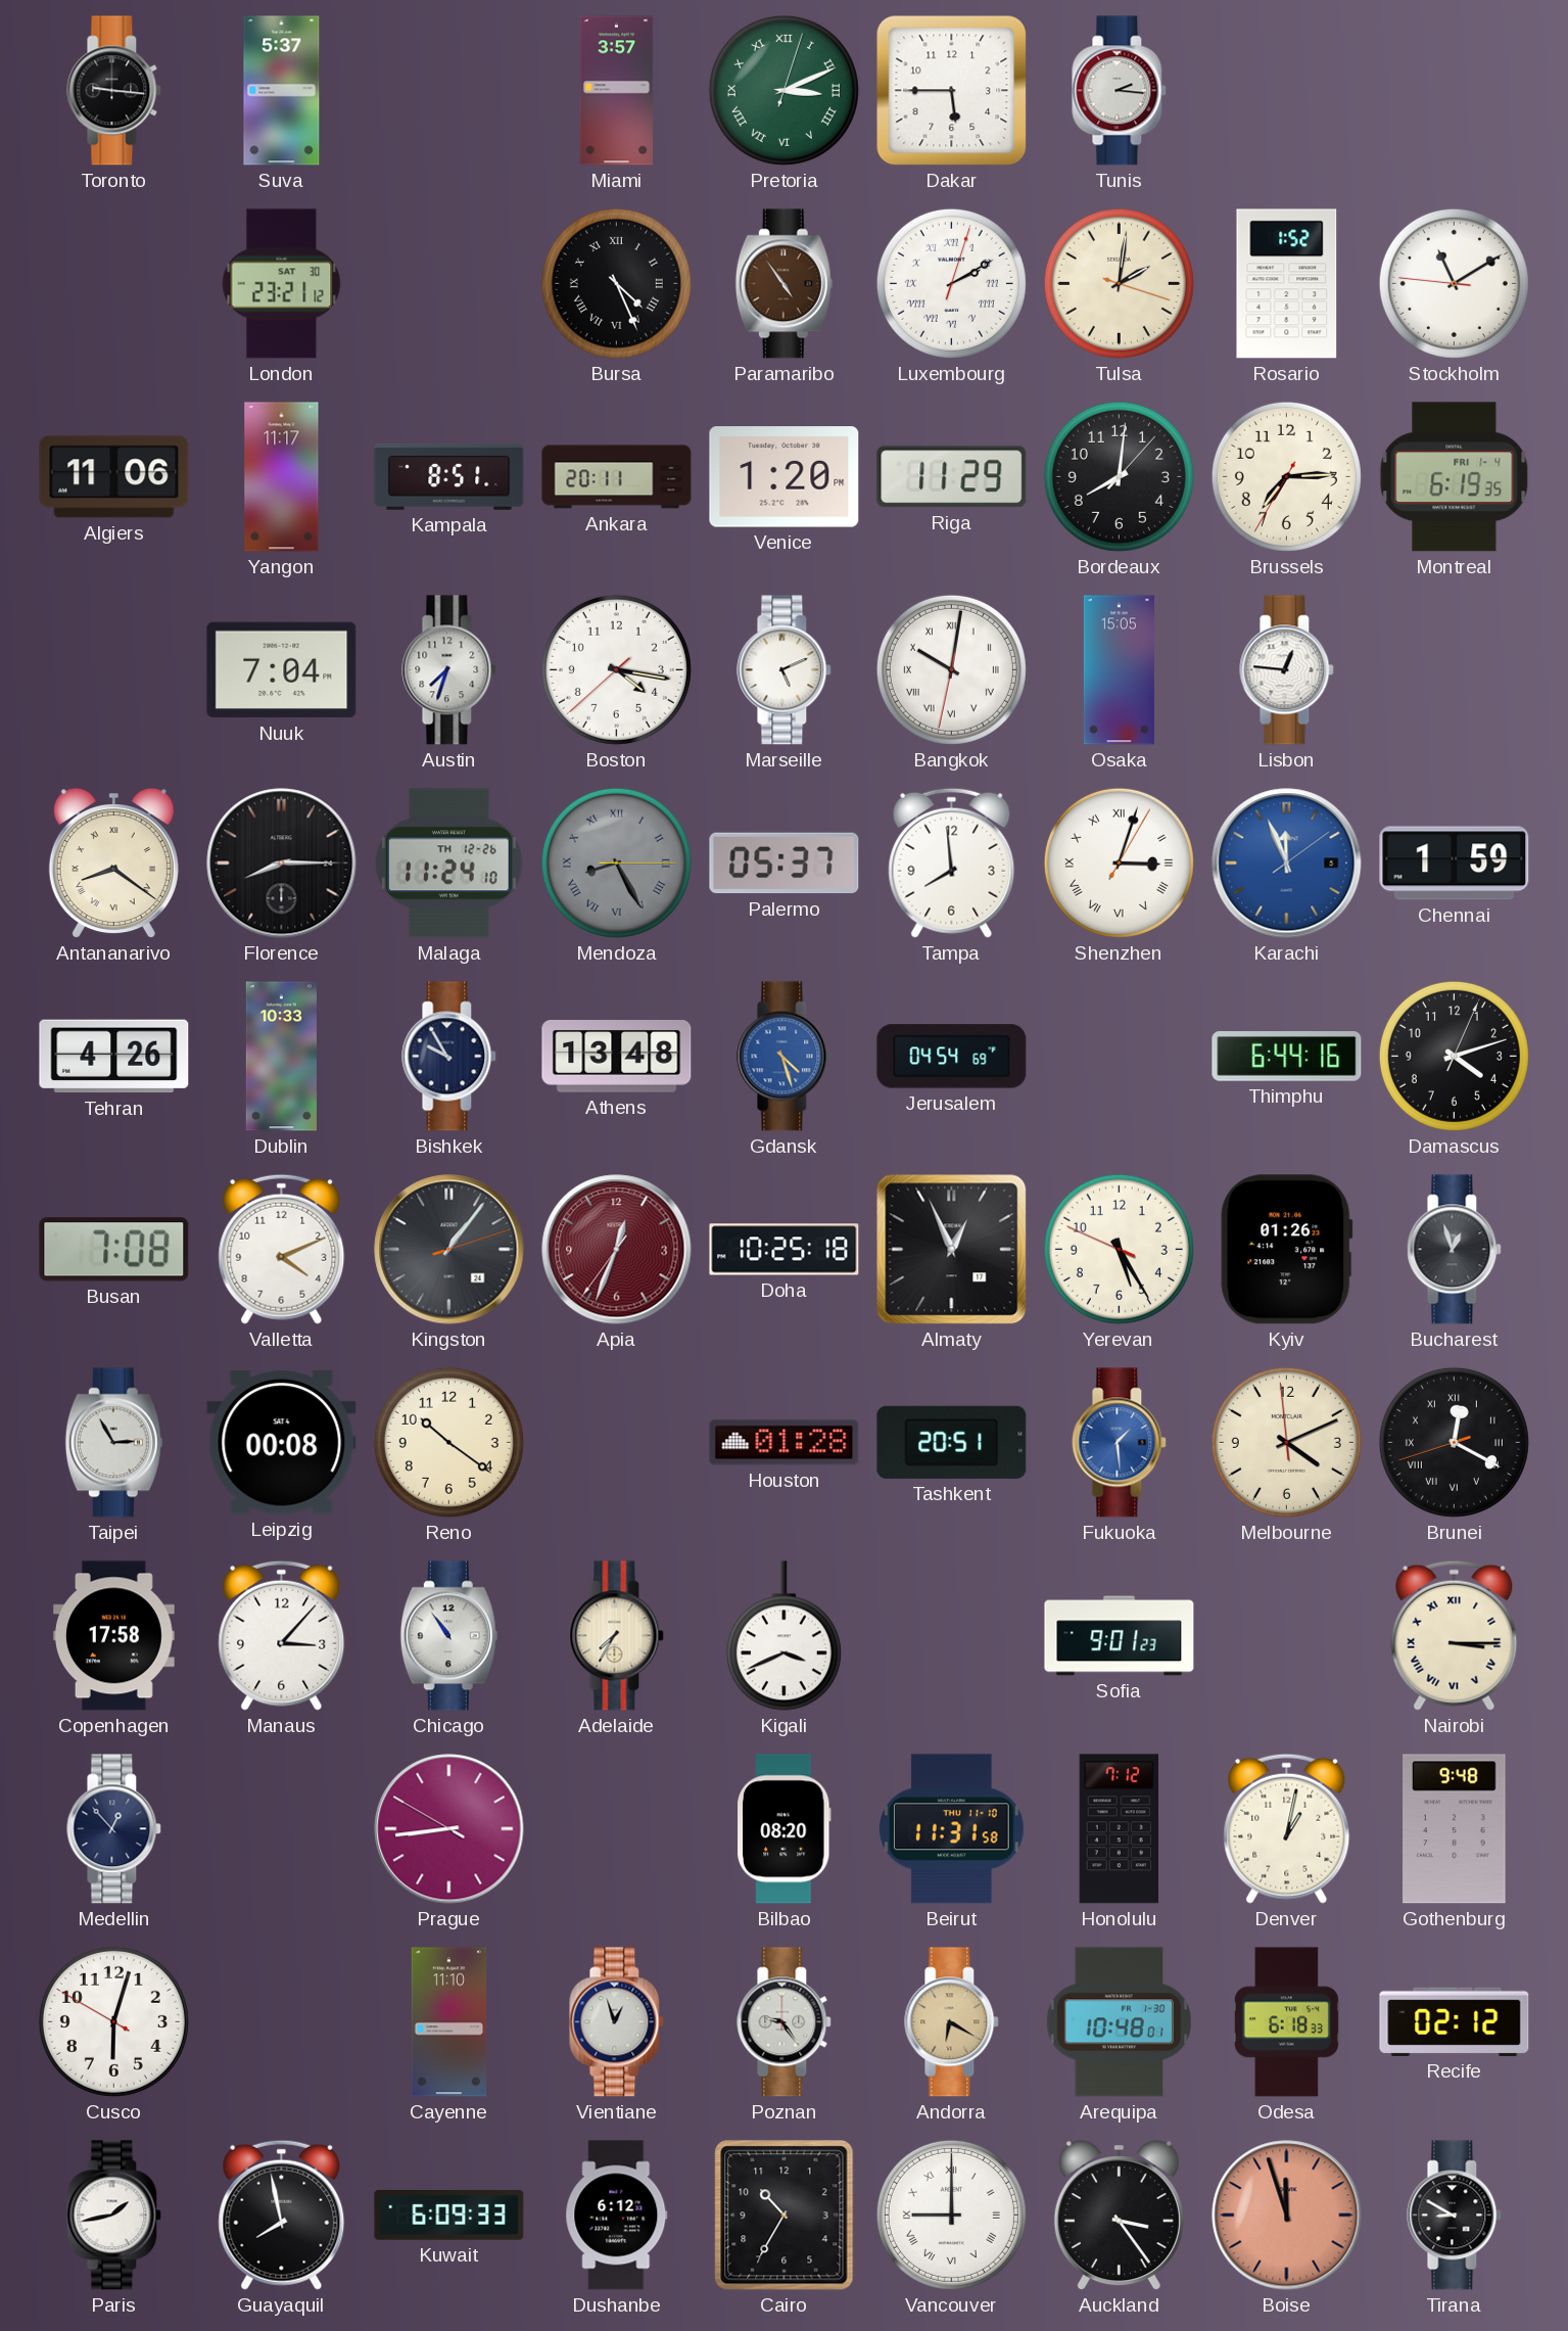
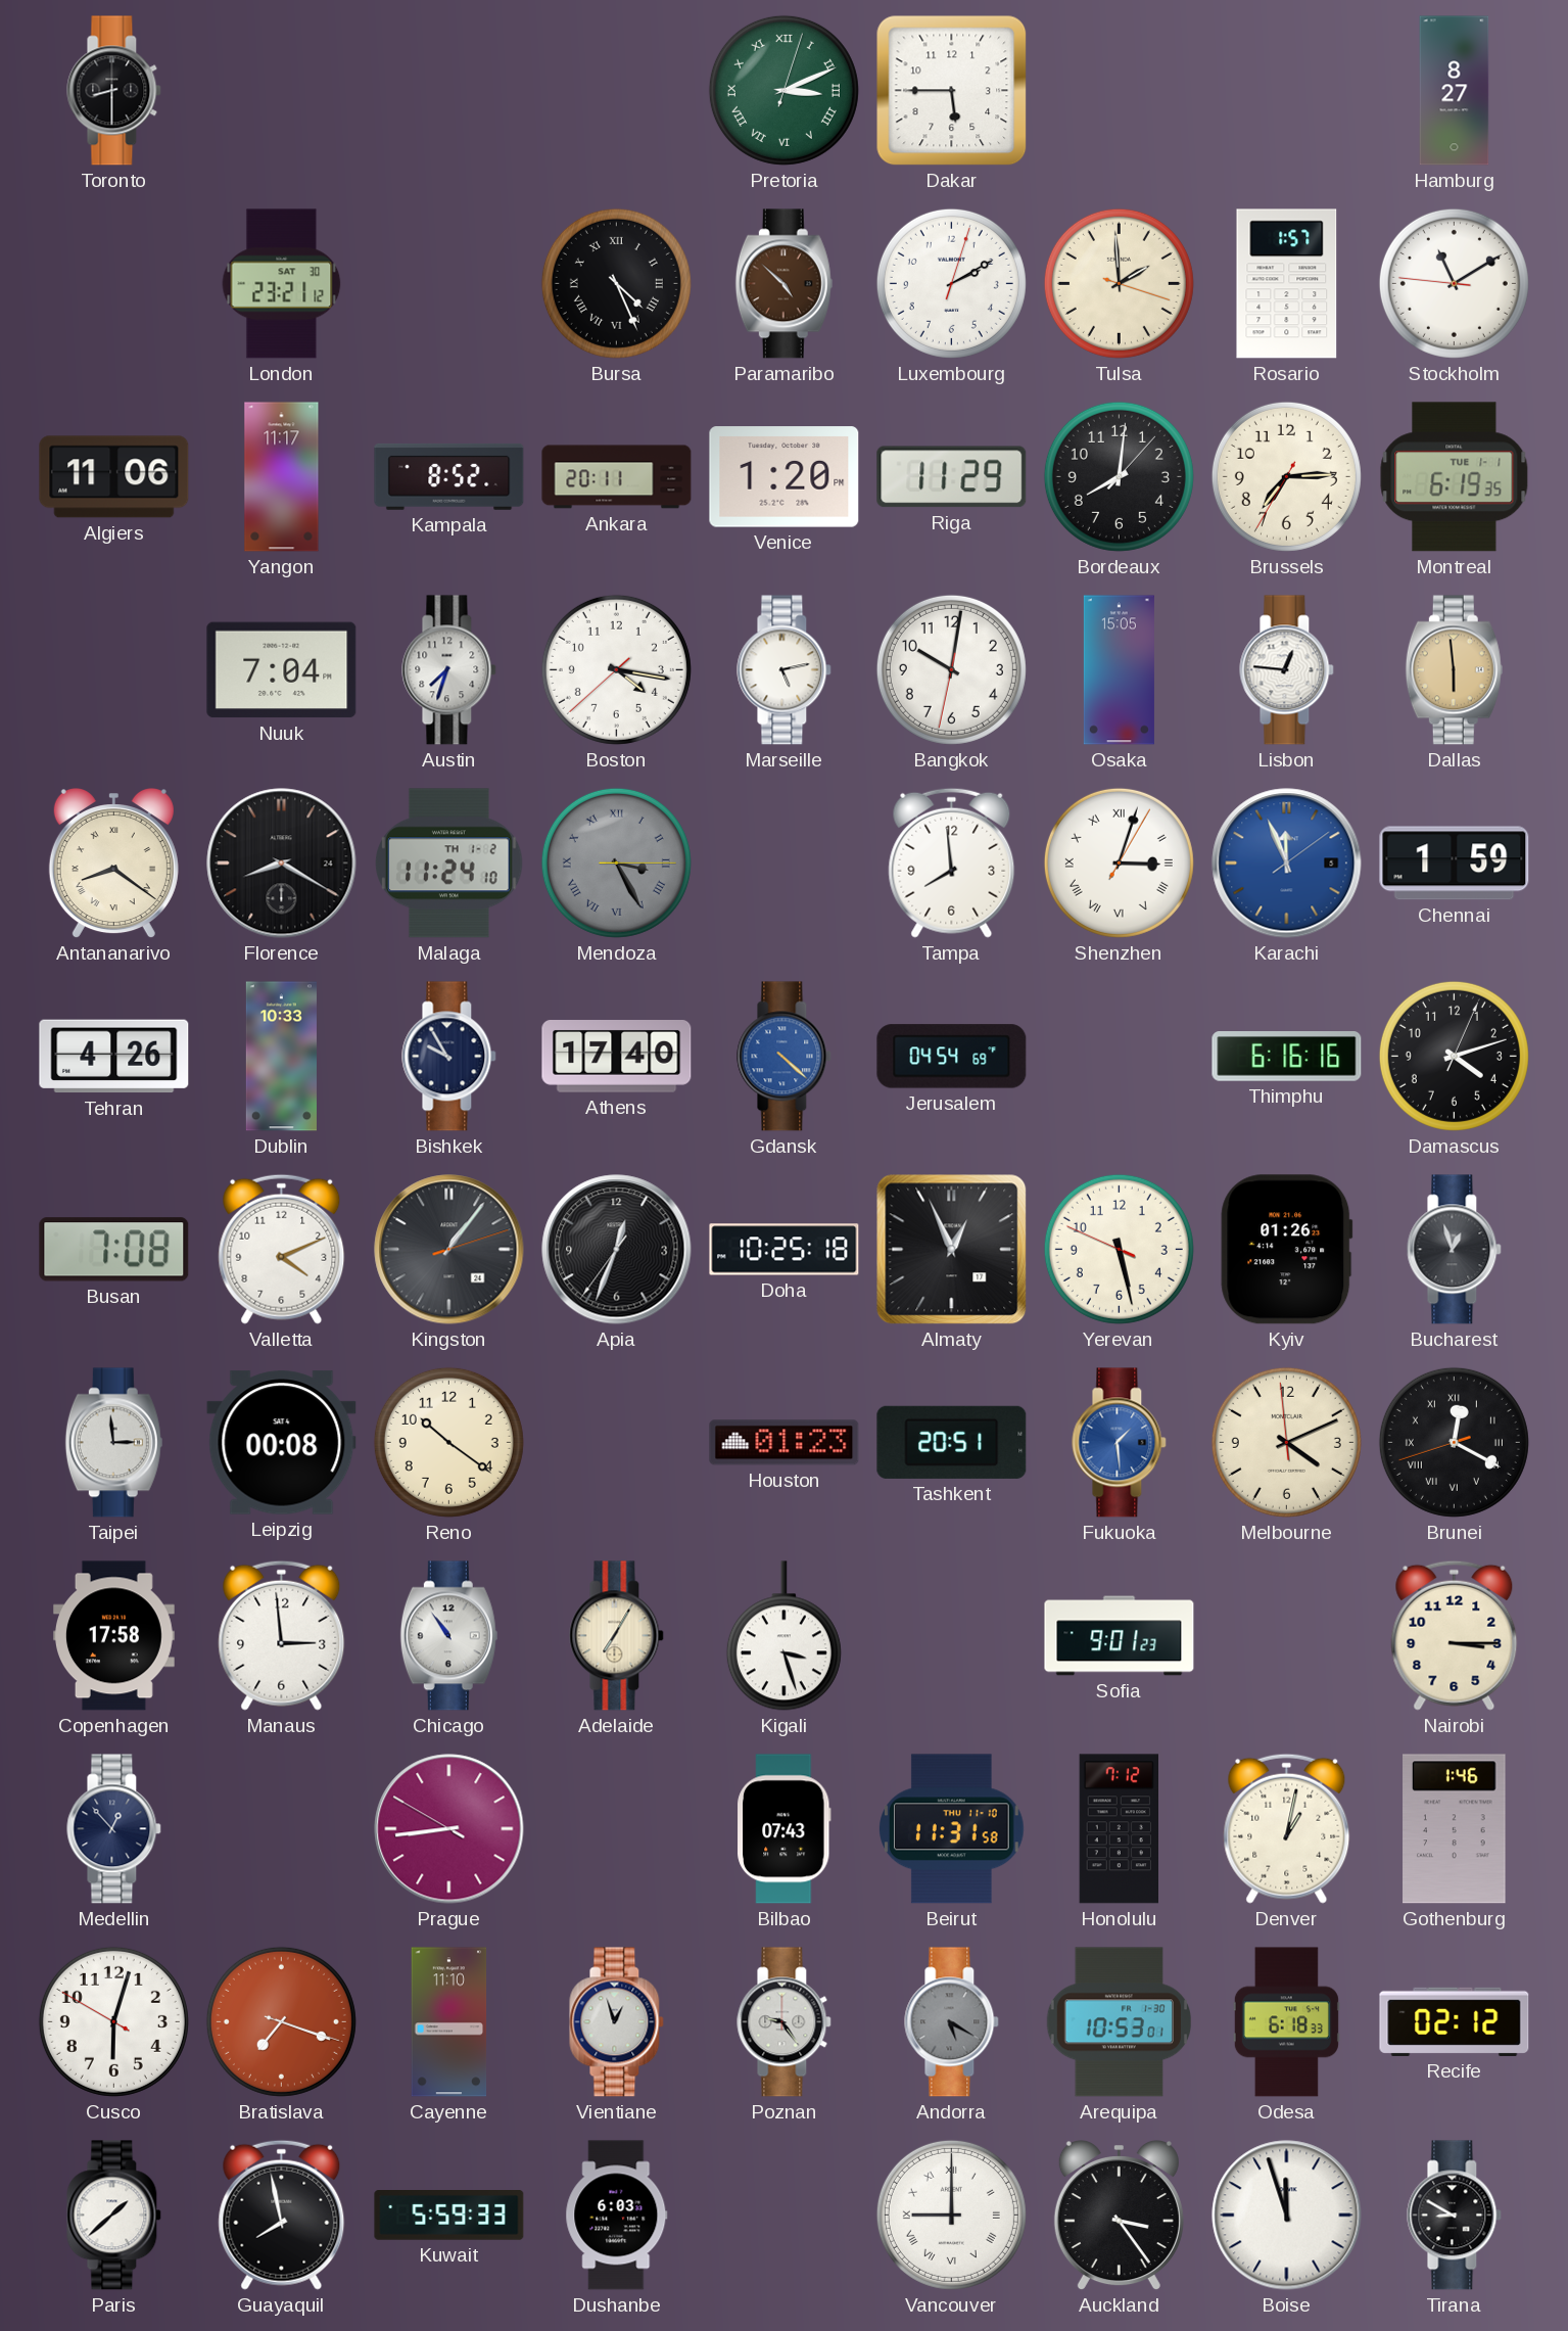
Toronto: 9:16 -> 8:30 (114, 91)
Suva: 5:37 -> none (282, 91)
Miami: 3:57 -> none (617, 91)
Tunis: 2:16 -> none (1120, 91)
Hamburg: none -> 8:27 (1455, 91)
Paramaribo: 4:54 -> 4:52 (783, 284)
Luxembourg numerals: Roman -> Arabic (951, 283)
Tulsa: 2:01 -> 1:59 (1119, 283)
Rosario: 1:52 -> 1:57 (1287, 284)
Kampala: 8:51 -> 8:52 (449, 476)
Montreal date: FRI 1-4 -> TUE 1-1 (1455, 477)
Marseille: 5:11 -> 5:13 (785, 670)
Bangkok numerals: Roman -> Arabic (951, 669)
Dallas: none -> 5:59 (1454, 670)
Florence: 8:15 -> 8:20 (282, 864)
Malaga date: TH 12-26 -> TH 1-2 (449, 864)
Mendoza: 8:25 -> 3:25 (616, 863)
Palermo: 05:37 -> none (785, 864)
Athens: 13:48 -> 17:40 (617, 1057)
Gdansk: 4:27 -> 4:22 (785, 1057)
Thimphu: 6:44 -> 6:16 (1287, 1057)
Apia dial: burgundy -> black (617, 1250)
Yerevan: 5:24 -> 5:27 (1119, 1249)
Taipei: 2:55 -> 2:59 (113, 1443)
Houston: 01:28 -> 01:23 (785, 1443)
Manaus: 3:07 -> 2:59 (282, 1635)
Adelaide: 7:35 -> 7:05 (617, 1636)
Kigali: 3:41 -> 3:27 (783, 1636)
Nairobi numerals: Roman -> Arabic (1455, 1635)
Bilbao: 08:20 -> 07:43 (785, 1829)
Gothenburg: 9:48 -> 1:46 (1455, 1829)
Bratislava: none -> 7:18 (281, 2021)
Andorra: 6:20 -> 5:20 (952, 2022)
Andorra dial: champagne -> grey (952, 2022)
Arequipa: 10:48 -> 10:53 (1119, 2022)
Paris: 1:43 -> 1:38 (114, 2216)
Kuwait: 6:09 -> 5:59 (449, 2216)
Dushanbe: 6:12 -> 6:03 (617, 2216)
Cairo: 10:35 -> none (785, 2216)
Boise dial: salmon -> white (1287, 2216)
